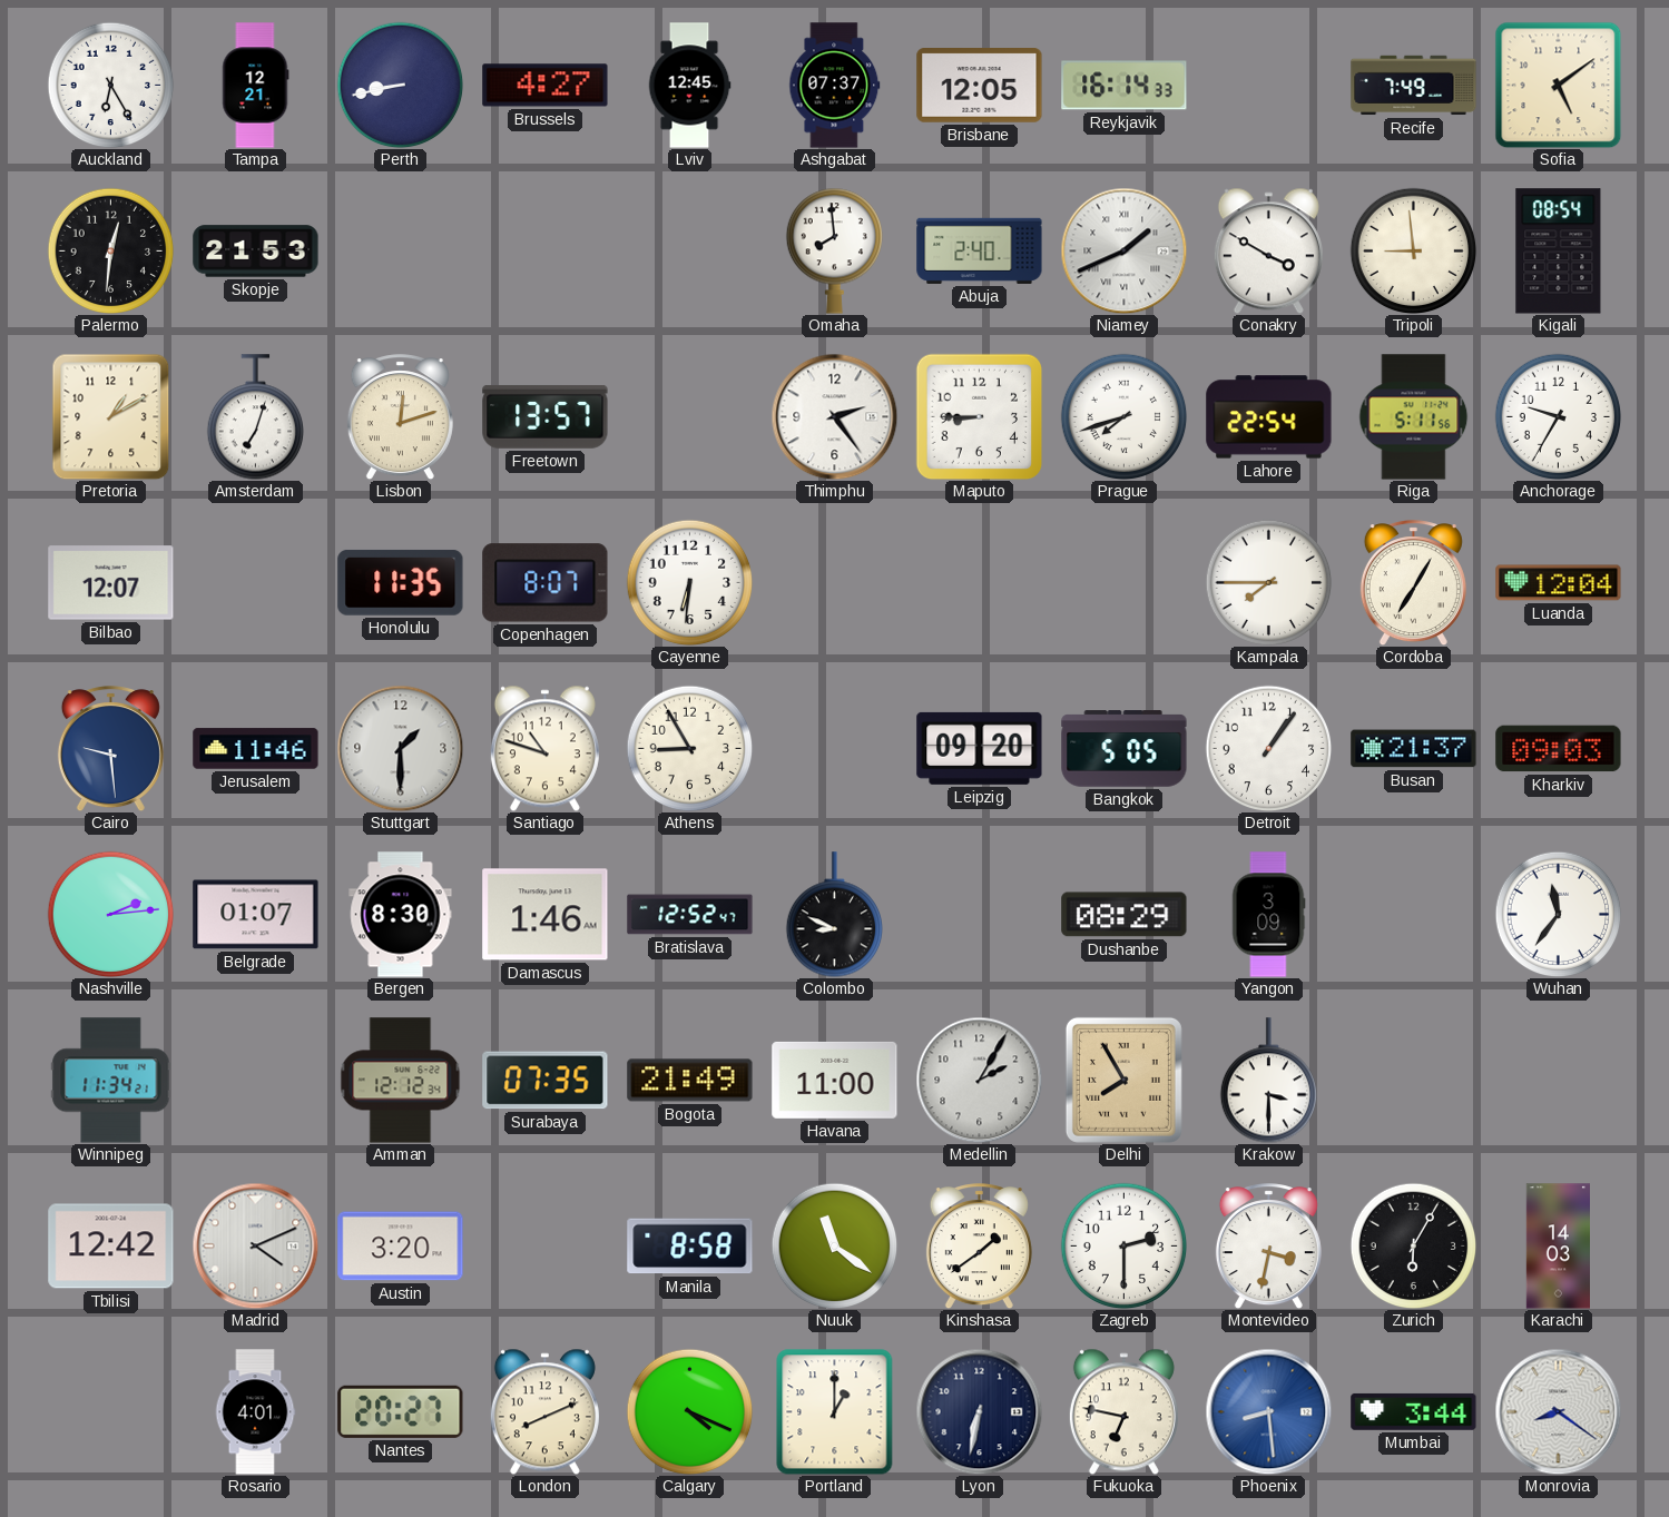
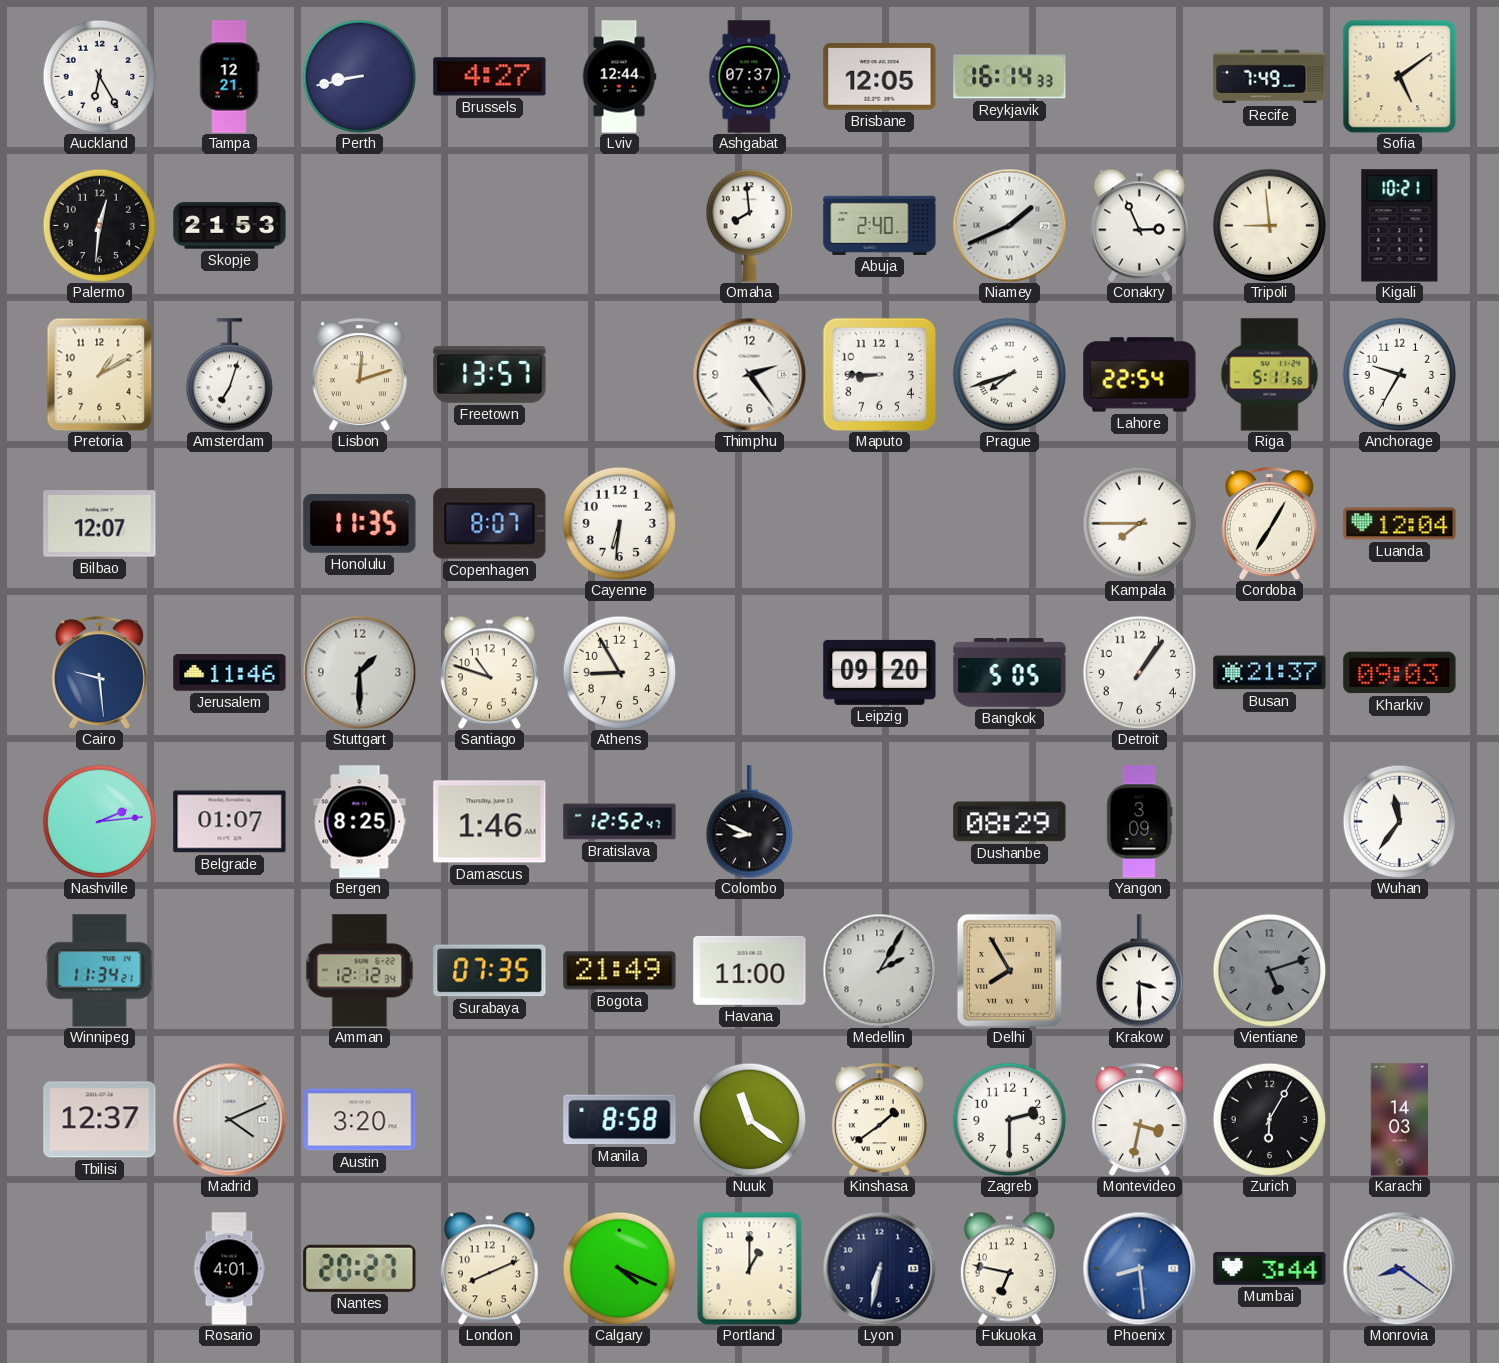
Lviv: 12:45 -> 12:44 (619, 77)
Conakry: 3:50 -> 2:56 (1139, 225)
Kigali: 08:54 -> 10:21 (1400, 226)
Bergen: 8:30 -> 8:25 (360, 822)
Vientiane: none -> 5:12 (1269, 970)
Tbilisi: 12:42 -> 12:37 (100, 1120)
